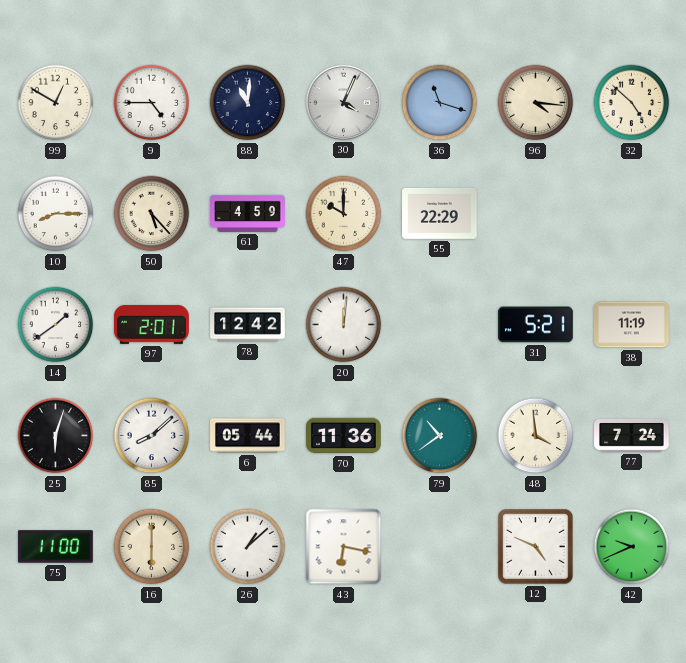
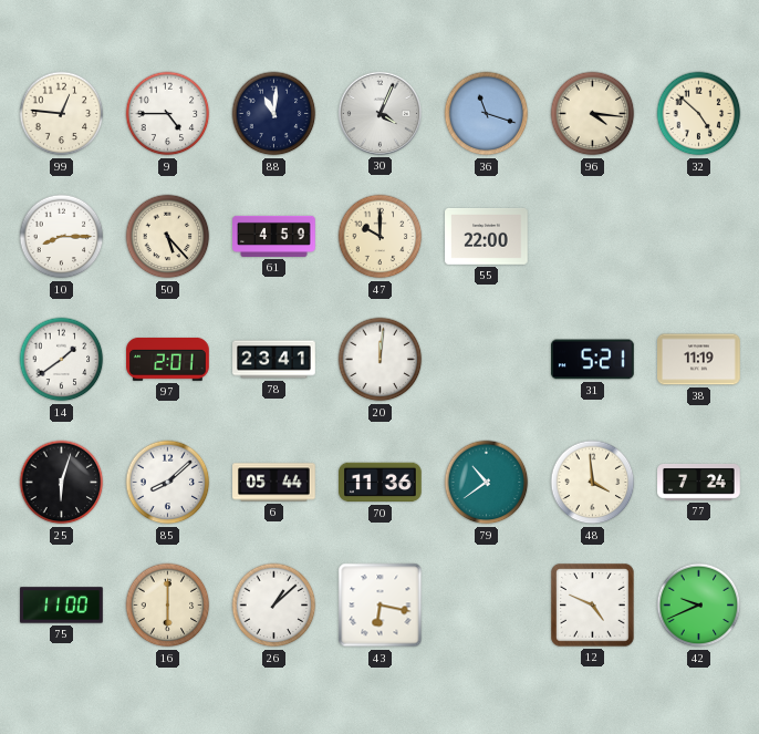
99: 12:50 -> 12:46 (62, 114)
55: 22:29 -> 22:00 (487, 237)
78: 12:42 -> 23:41 (274, 360)
